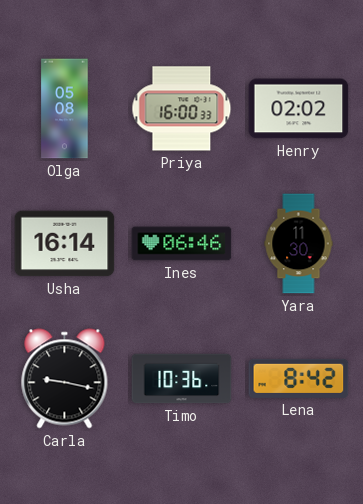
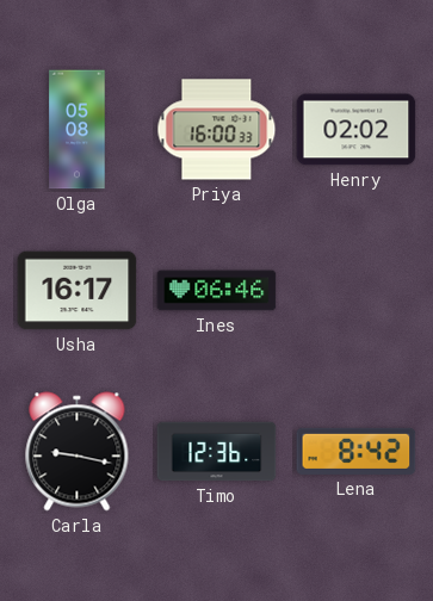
Usha: 16:14 -> 16:17 (78, 291)
Yara: 11:30 -> none (299, 244)
Timo: 10:36 -> 12:36 (217, 452)
